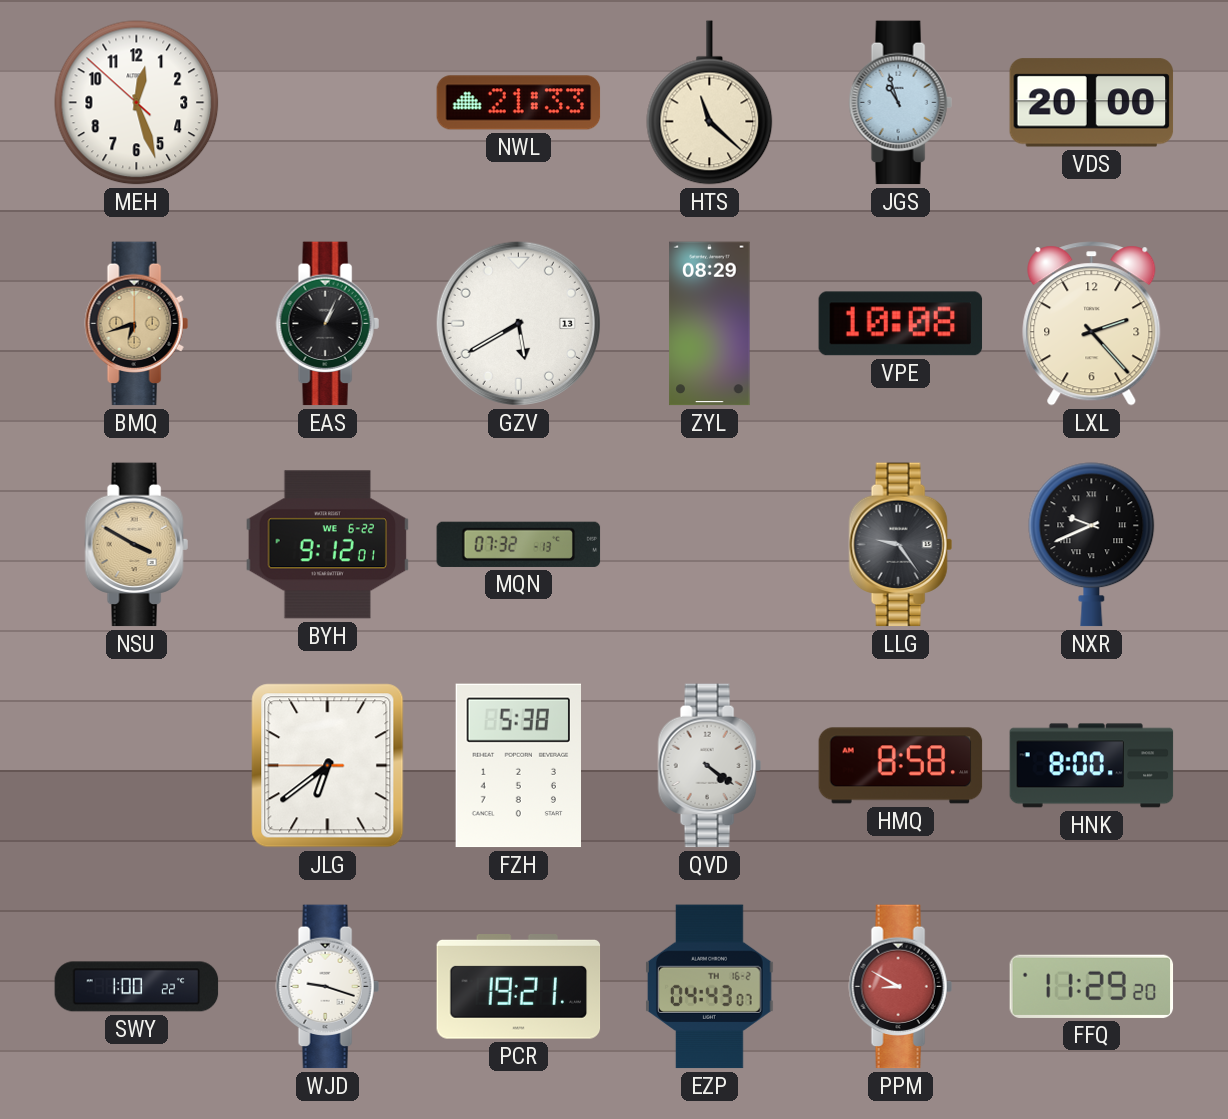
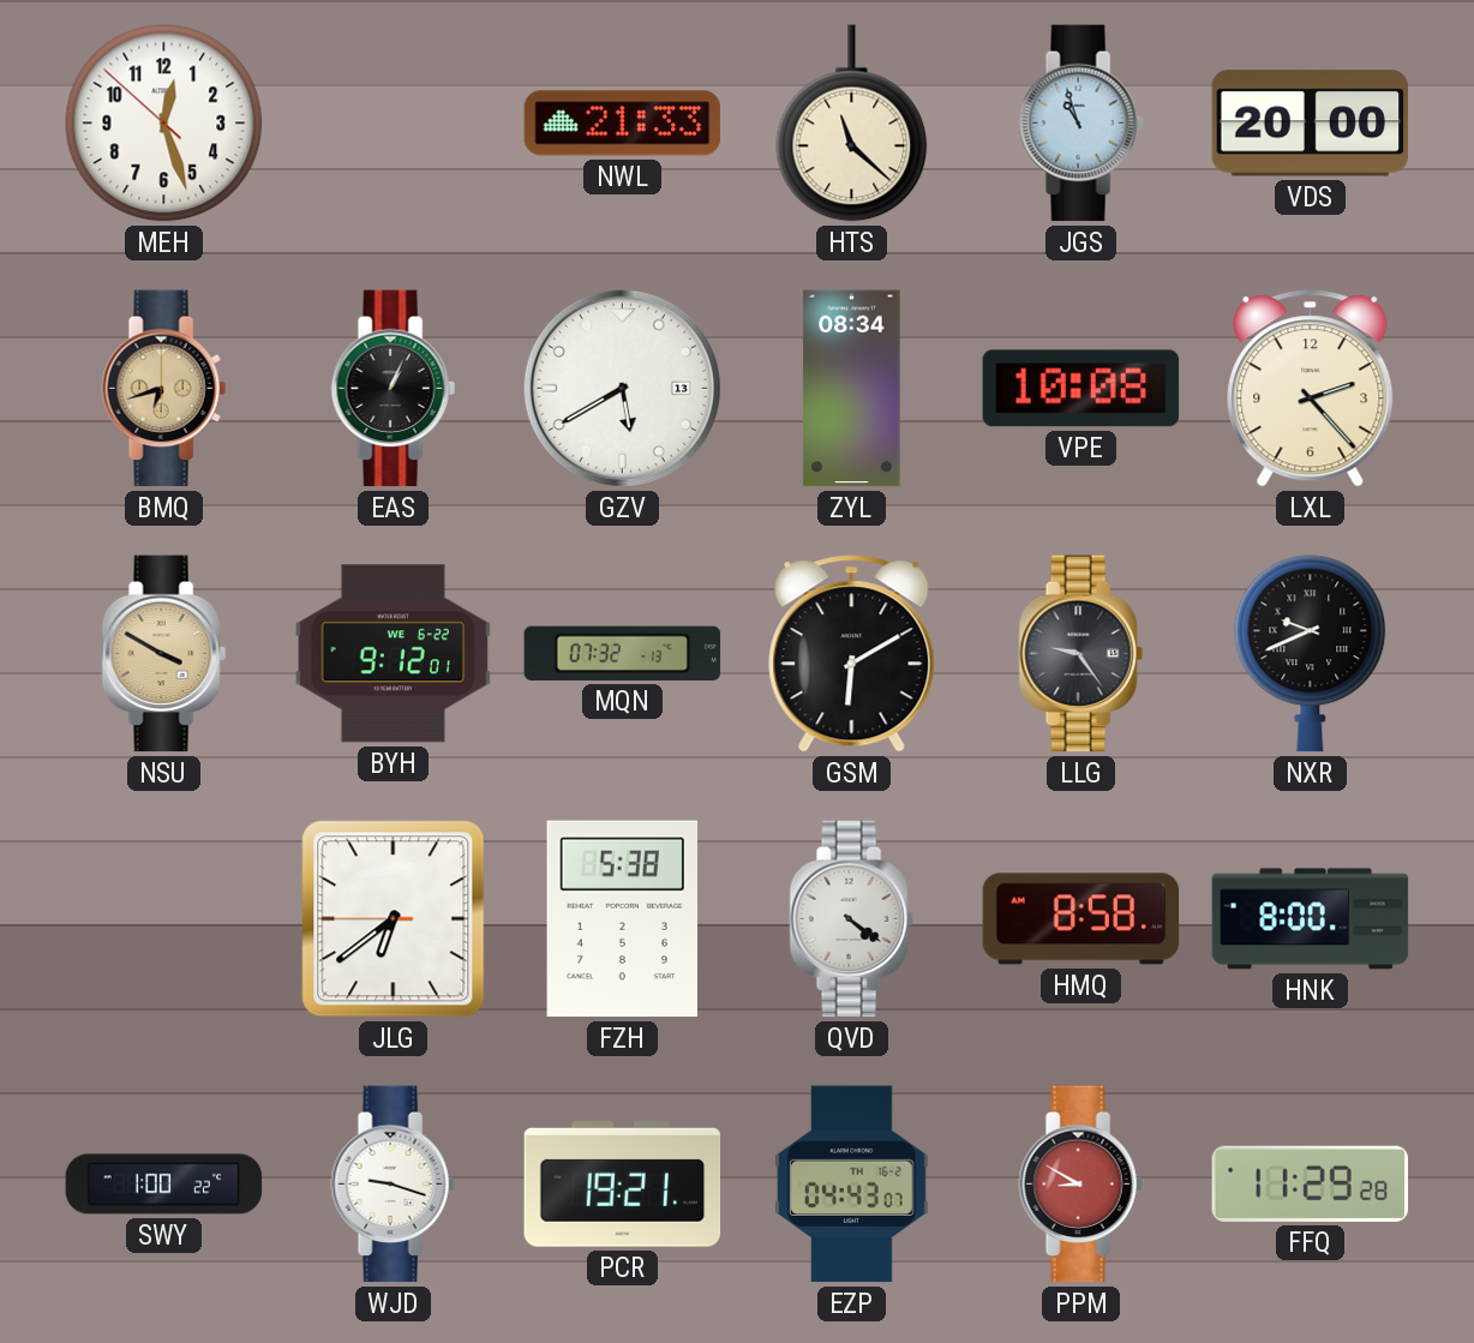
ZYL: 08:29 -> 08:34 (852, 389)
GSM: none -> 6:10 (852, 654)
FFQ: 11:29:20 -> 11:29:28 (1311, 1183)
